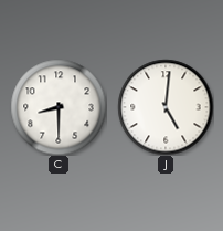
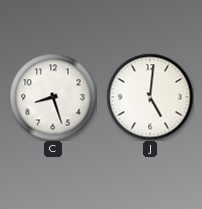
C: 8:30 -> 8:27 (53, 97)
